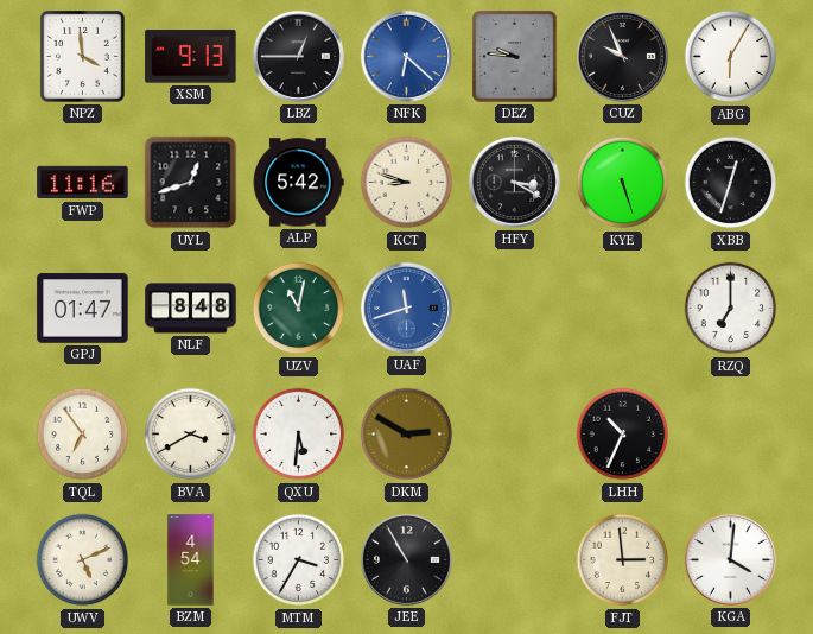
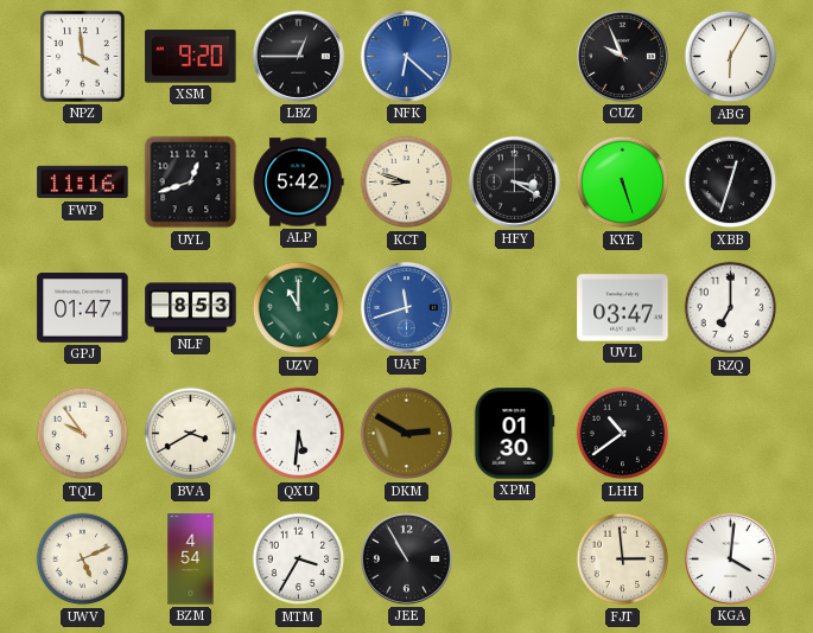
XSM: 9:13 -> 9:20 (191, 57)
DEZ: 9:46 -> none (515, 57)
NLF: 8:48 -> 8:53 (191, 308)
UZV: 11:02 -> 11:00 (299, 308)
UVL: none -> 03:47 (623, 308)
TQL: 6:54 -> 9:54 (83, 434)
XPM: none -> 01:30 (514, 434)
LHH: 10:34 -> 10:39 (623, 434)
